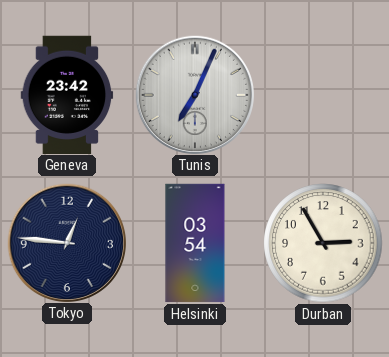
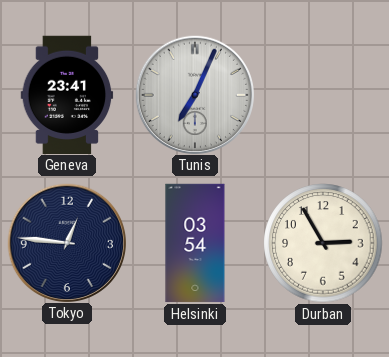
Geneva: 23:42 -> 23:41 (67, 94)
